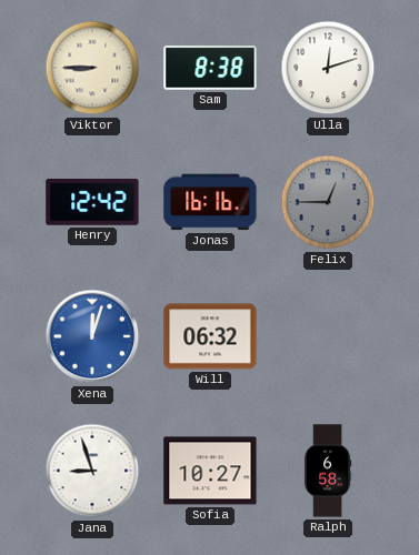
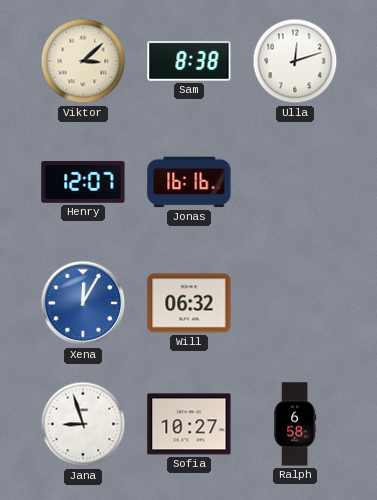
Viktor: 8:45 -> 3:08 (83, 61)
Henry: 12:42 -> 12:07 (83, 183)
Felix: 12:45 -> none (328, 202)
Xena: 12:03 -> 12:05 (83, 303)
